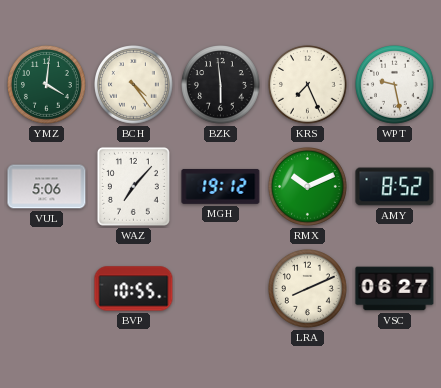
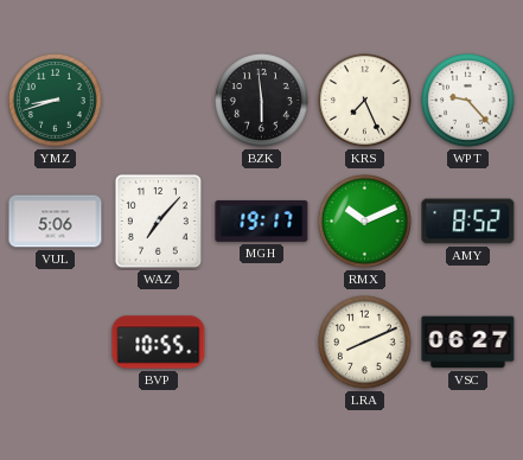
YMZ: 4:01 -> 8:42 (56, 101)
BCH: 4:24 -> none (134, 85)
WPT: 9:28 -> 9:23 (468, 101)
MGH: 19:12 -> 19:17 (262, 221)
